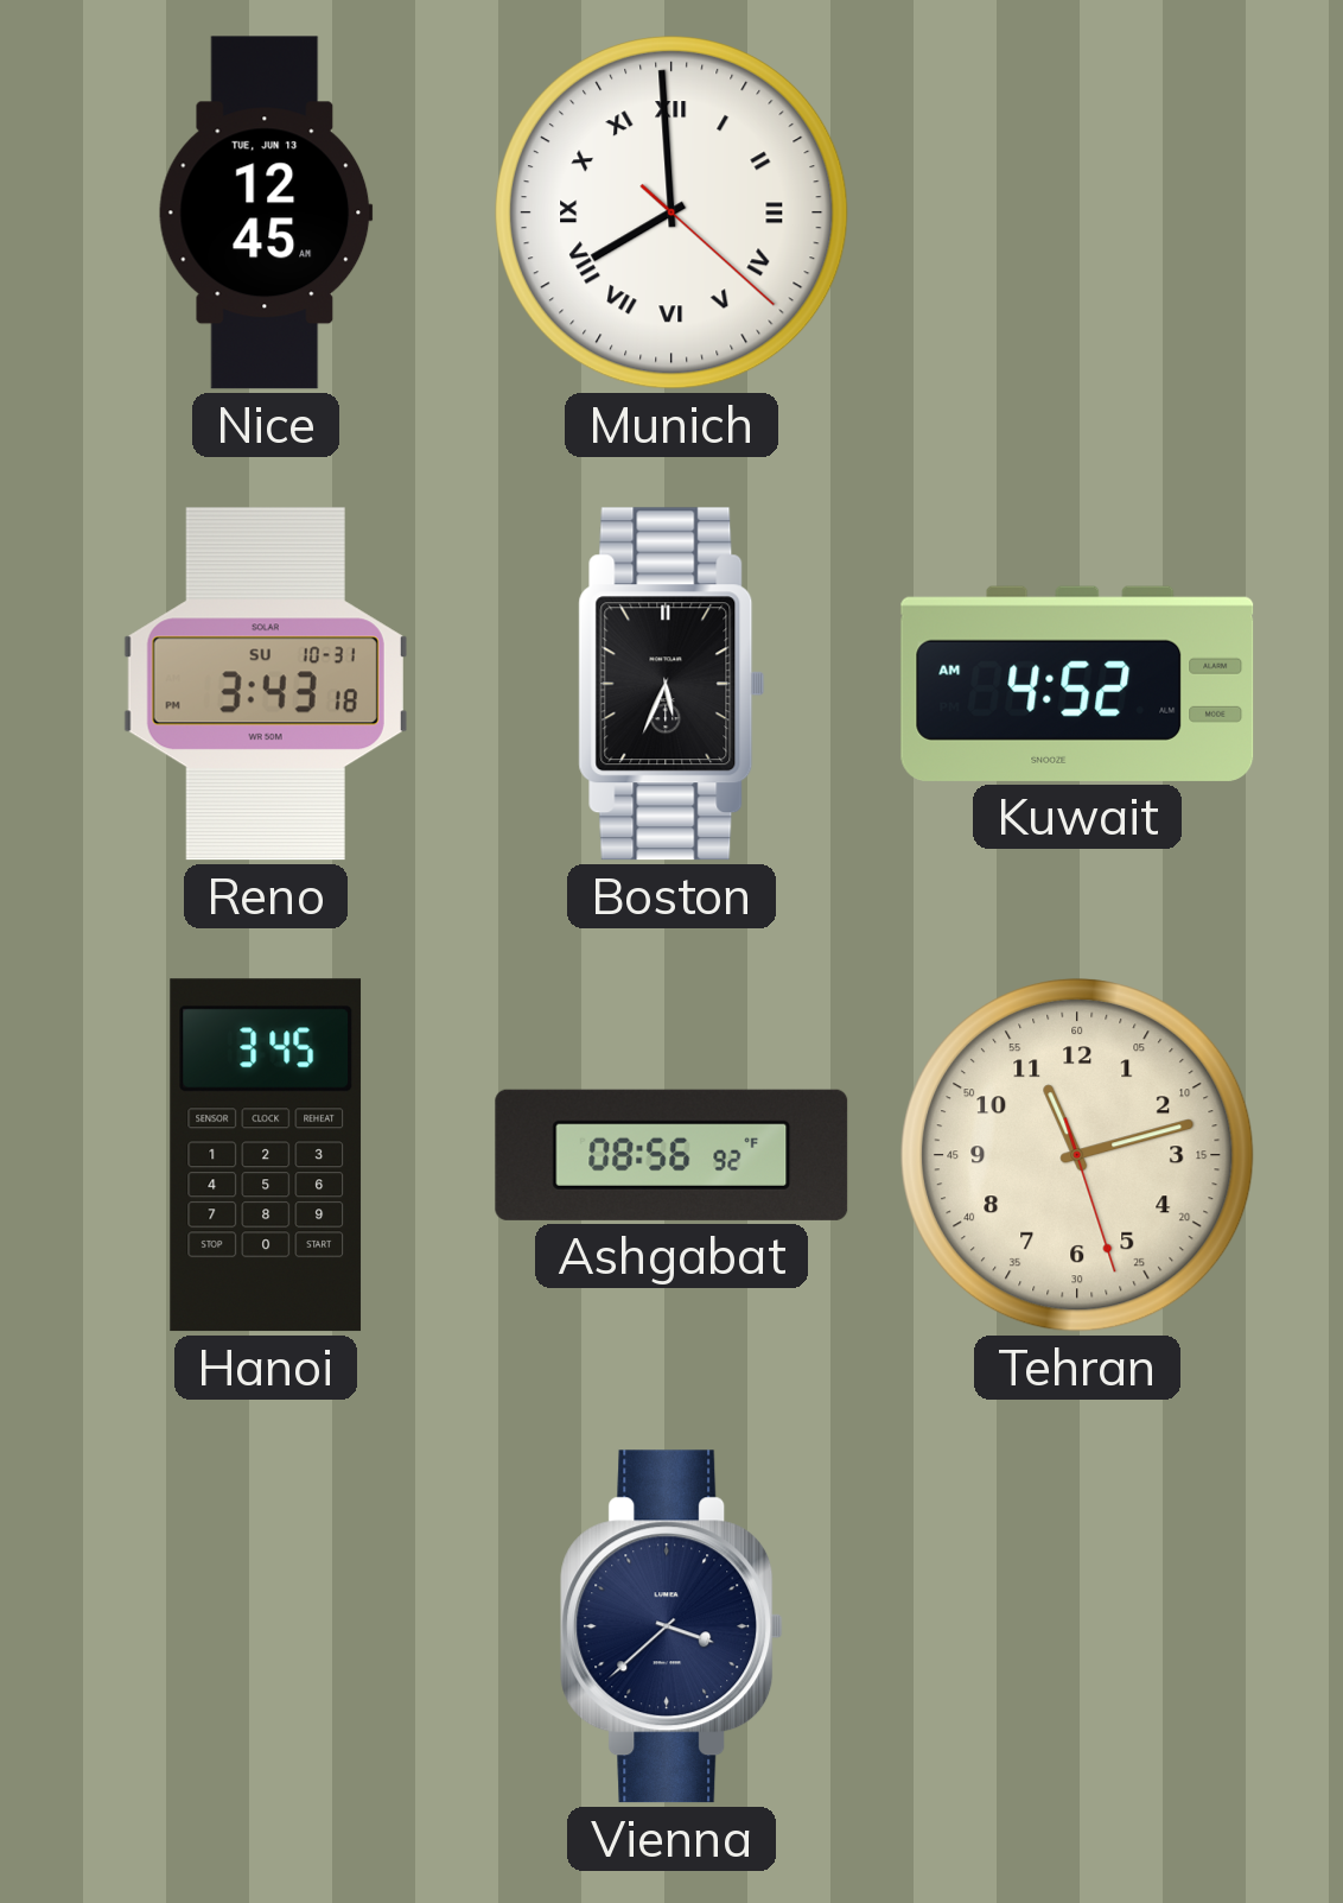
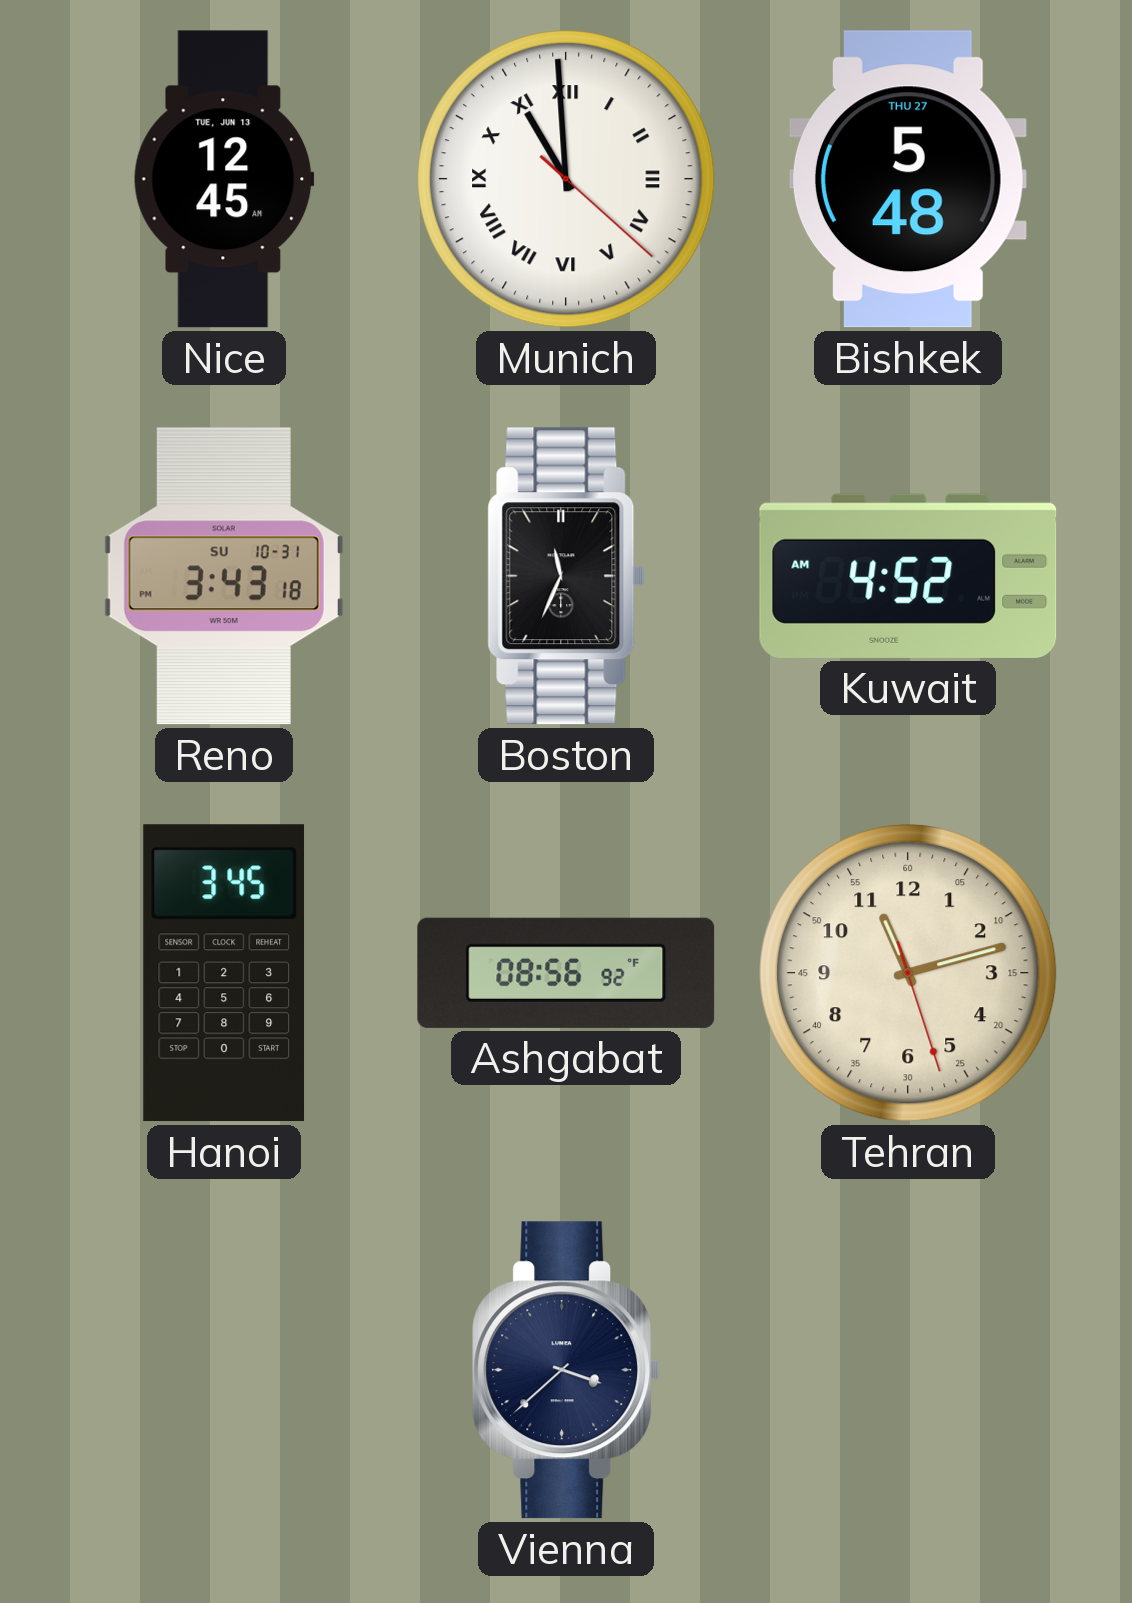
Munich: 7:59 -> 10:59 (566, 179)
Bishkek: none -> 5:48 (908, 179)
Boston: 5:34 -> 11:34 (566, 576)
